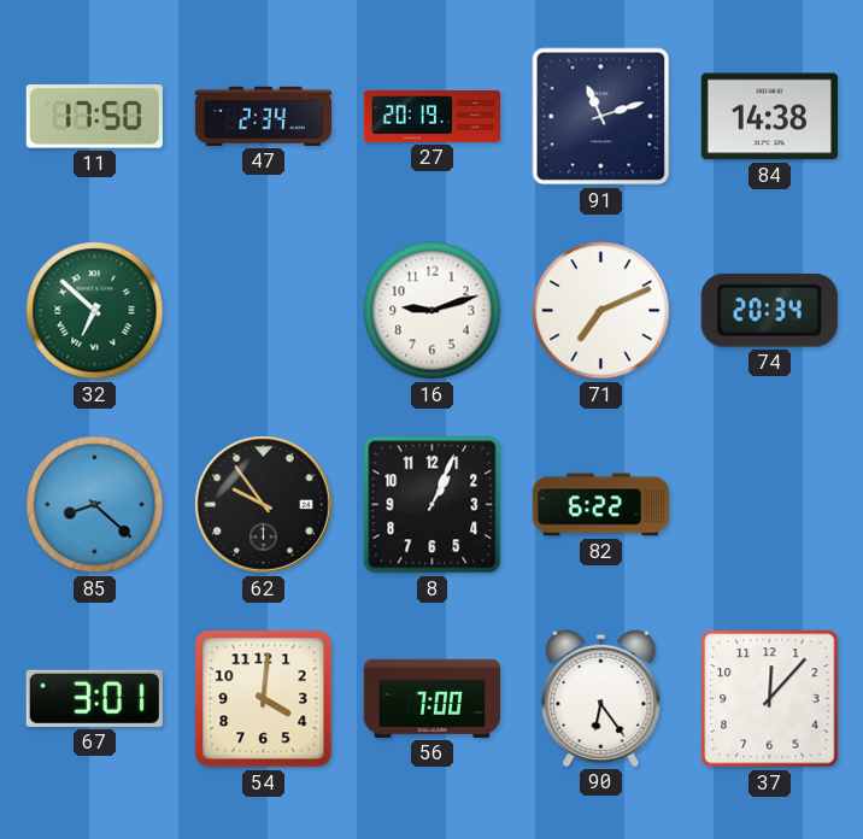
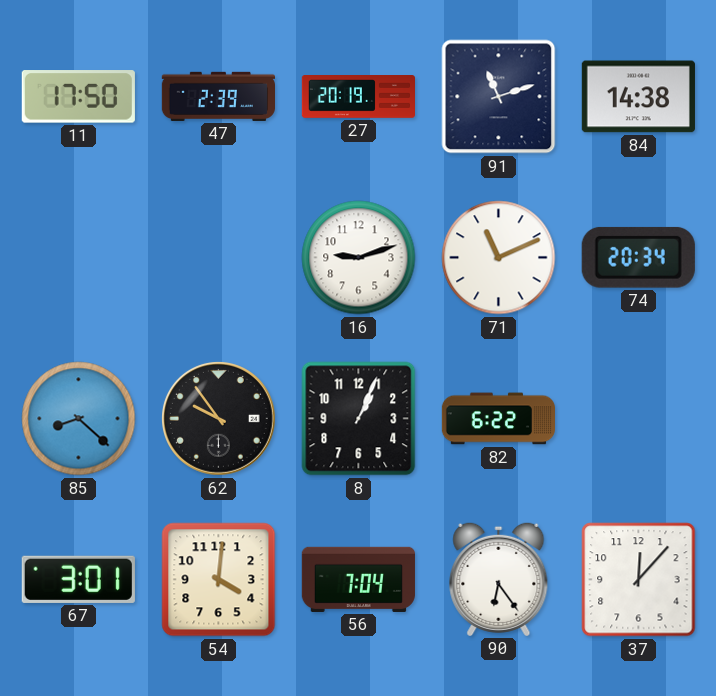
47: 2:34 -> 2:39 (218, 96)
32: 6:52 -> none (95, 311)
71: 7:11 -> 11:11 (499, 258)
56: 7:00 -> 7:04 (358, 579)
